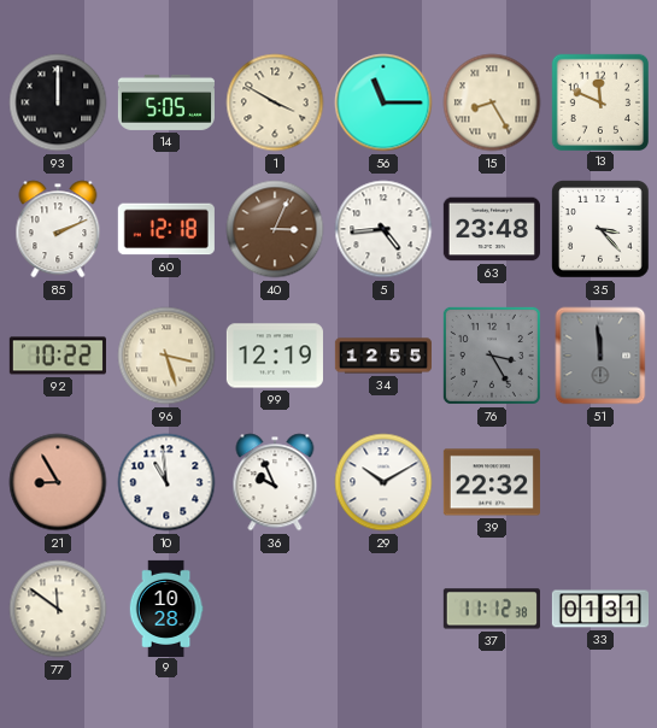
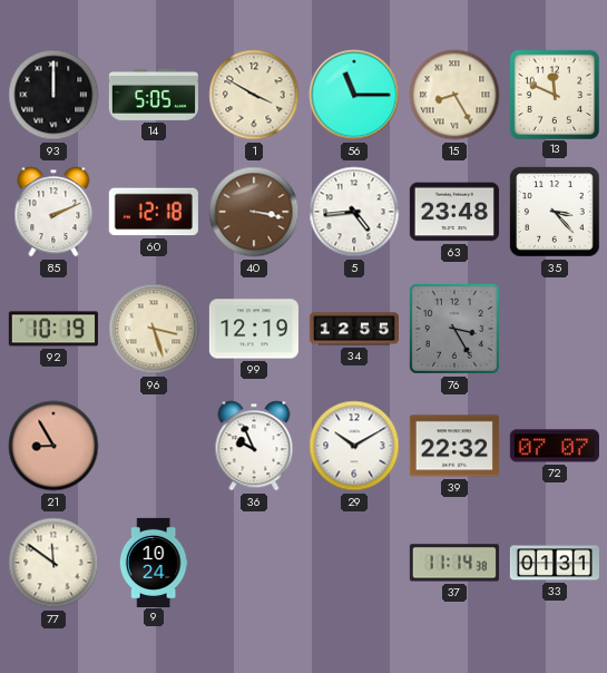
40: 3:04 -> 3:17 (254, 212)
92: 10:22 -> 10:19 (53, 329)
51: 11:59 -> none (600, 356)
10: 10:59 -> none (166, 482)
72: none -> 07:07 (555, 446)
9: 10:28 -> 10:24 (154, 562)
37: 11:12 -> 11:14 (454, 563)
